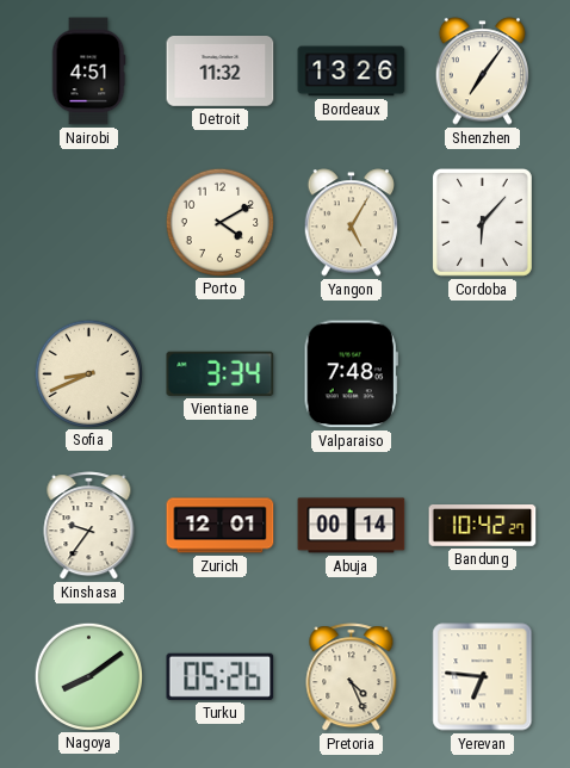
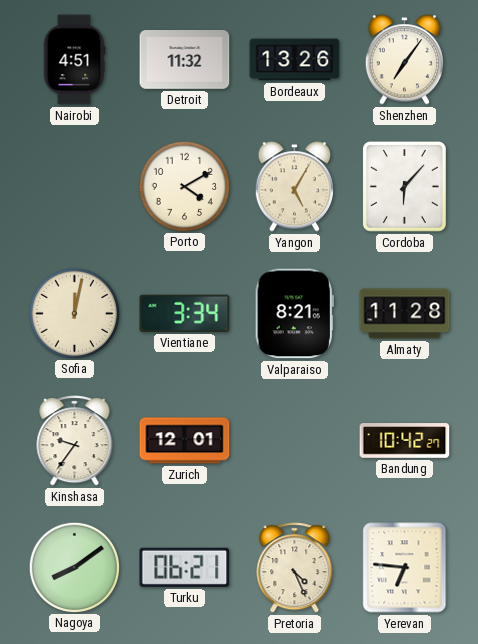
Sofia: 8:41 -> 12:02 (74, 313)
Valparaiso: 7:48 -> 8:21 (294, 314)
Almaty: none -> 11:28 (405, 314)
Abuja: 00:14 -> none (352, 526)
Turku: 05:26 -> 06:21 (185, 567)
